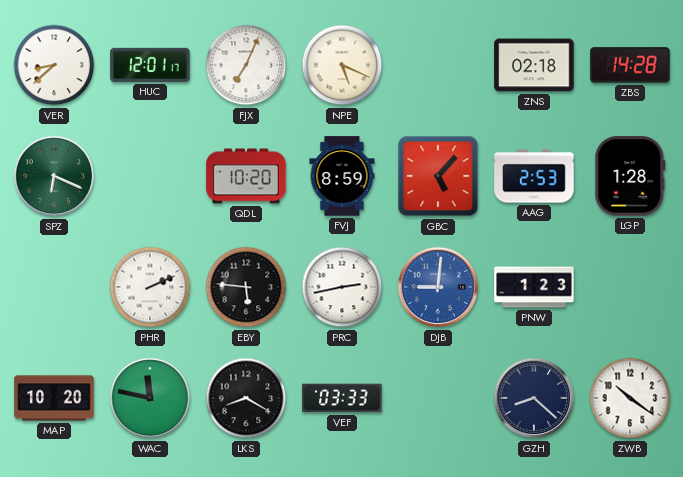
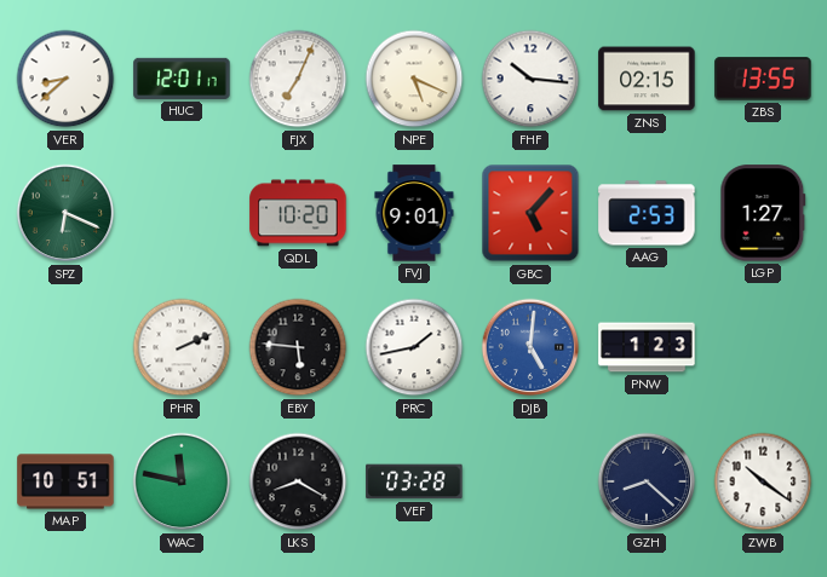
FHF: none -> 10:16 (530, 79)
ZNS: 02:18 -> 02:15 (647, 79)
ZBS: 14:28 -> 13:55 (763, 79)
FVJ: 8:59 -> 9:01 (414, 213)
LGP: 1:28 -> 1:27 (763, 213)
PRC: 2:43 -> 1:43 (414, 347)
DJB: 9:01 -> 5:01 (530, 347)
MAP: 10:20 -> 10:51 (65, 481)
VEF: 03:33 -> 03:28 (414, 481)
